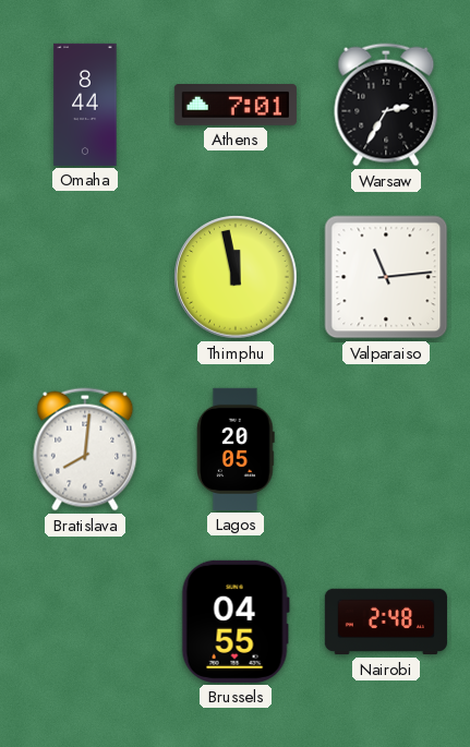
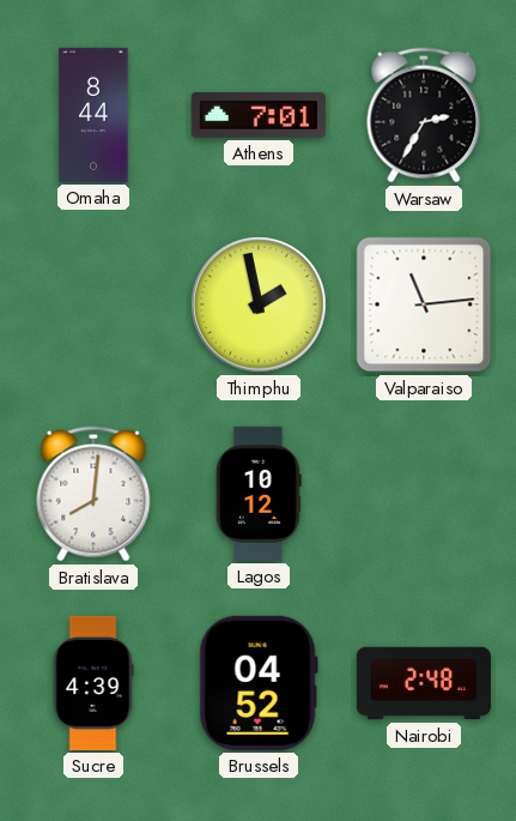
Thimphu: 11:58 -> 1:58 (259, 304)
Lagos: 20:05 -> 10:12 (259, 494)
Sucre: none -> 4:39 (93, 683)
Brussels: 04:55 -> 04:52 (259, 683)
